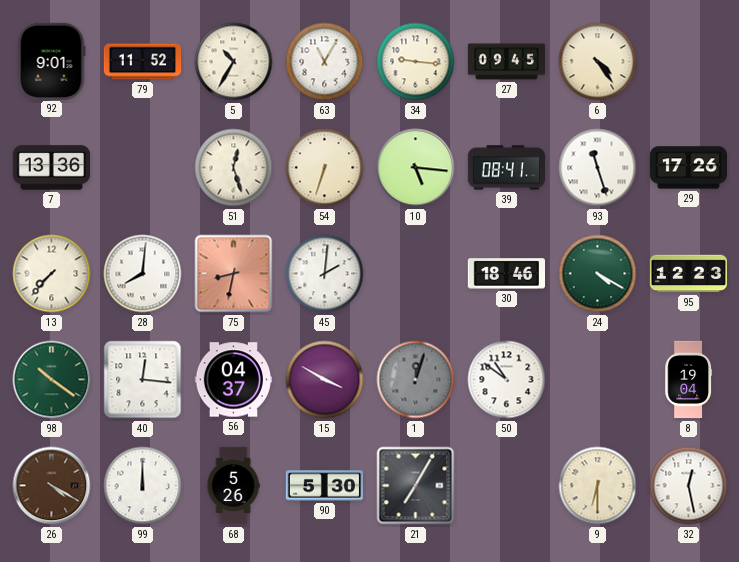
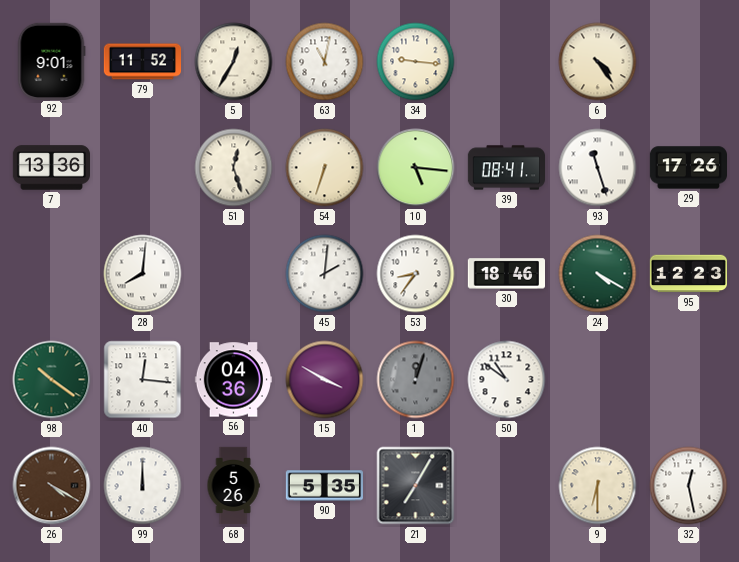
5: 10:35 -> 12:35 (234, 62)
63: 11:05 -> 11:02 (325, 62)
27: 09:45 -> none (506, 62)
13: 7:37 -> none (52, 274)
75: 8:32 -> none (234, 274)
53: none -> 8:36 (416, 274)
56: 04:37 -> 04:36 (233, 380)
8: 19:04 -> none (689, 380)
90: 5:30 -> 5:35 (324, 486)
